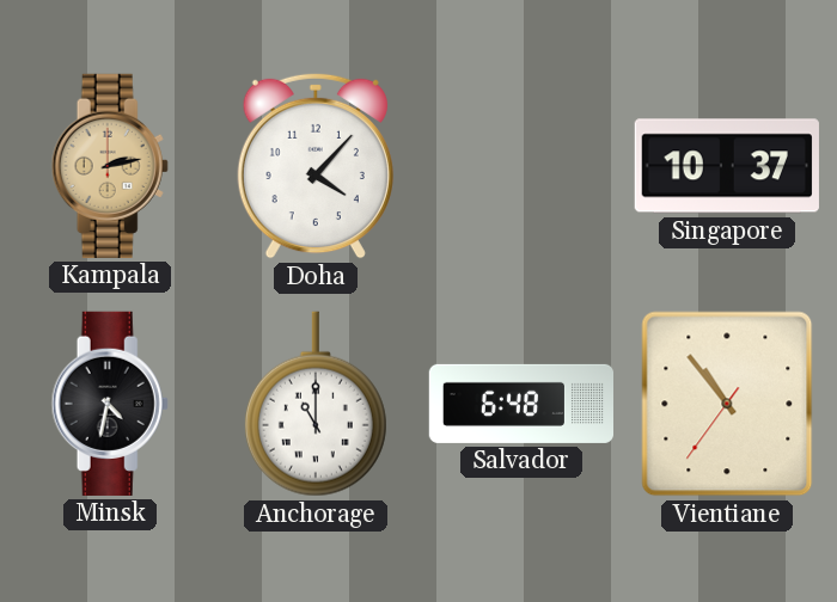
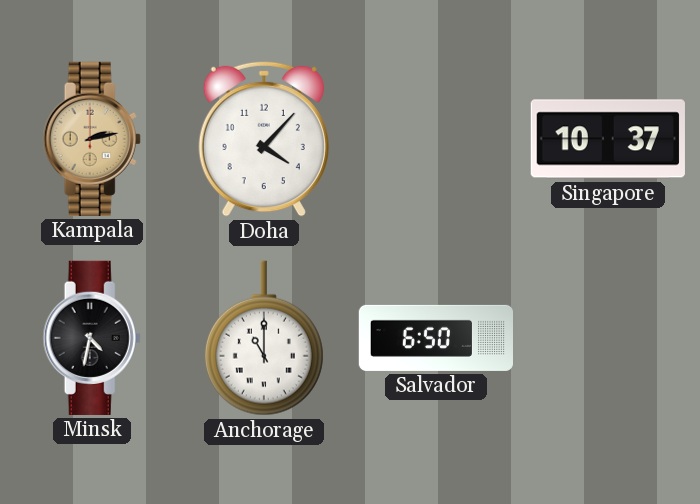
Salvador: 6:48 -> 6:50 (435, 338)
Vientiane: 10:53 -> none (727, 404)
